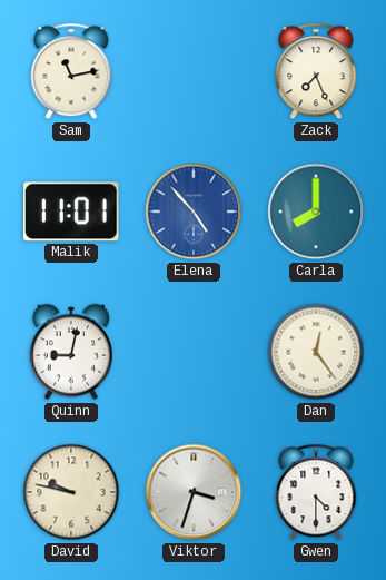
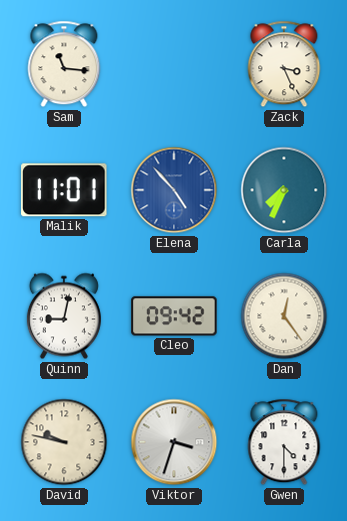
Sam: 11:13 -> 11:16 (64, 64)
Zack: 7:26 -> 3:26 (284, 64)
Carla: 8:00 -> 7:34 (284, 190)
Cleo: none -> 09:42 (174, 316)
